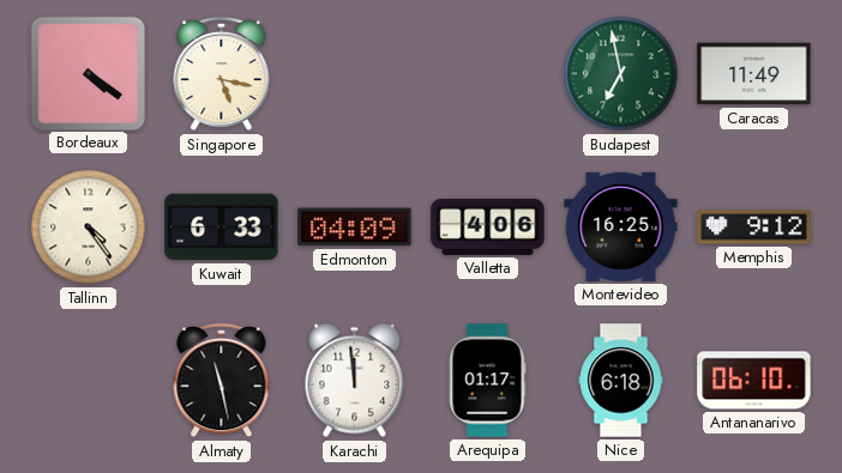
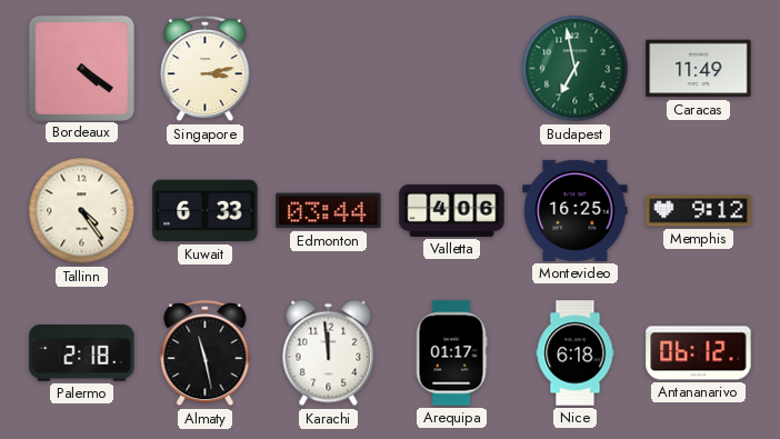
Singapore: 5:17 -> 3:13 (206, 69)
Edmonton: 04:09 -> 03:44 (329, 211)
Palermo: none -> 2:18 (82, 353)
Antananarivo: 06:10 -> 06:12 (699, 353)
